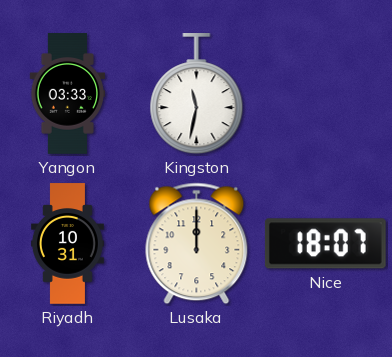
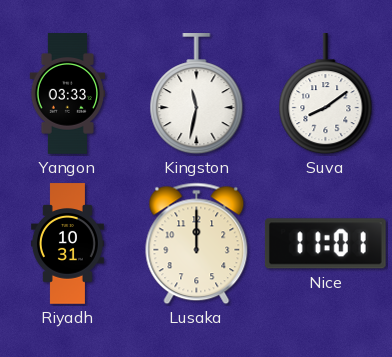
Suva: none -> 8:09 (326, 95)
Nice: 18:07 -> 11:01 (325, 244)
